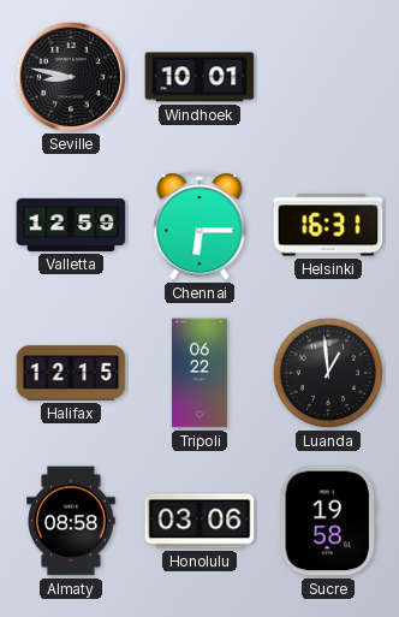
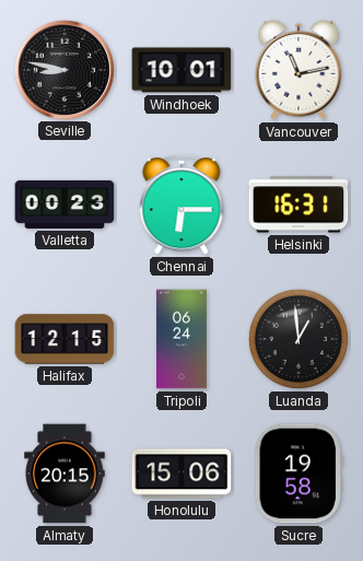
Vancouver: none -> 11:13 (298, 70)
Valletta: 12:59 -> 00:23 (65, 204)
Tripoli: 06:22 -> 06:24 (183, 339)
Almaty: 08:58 -> 20:15 (65, 474)
Honolulu: 03:06 -> 15:06 (181, 474)
